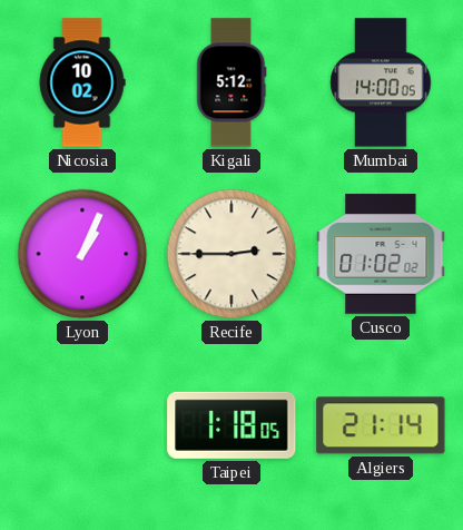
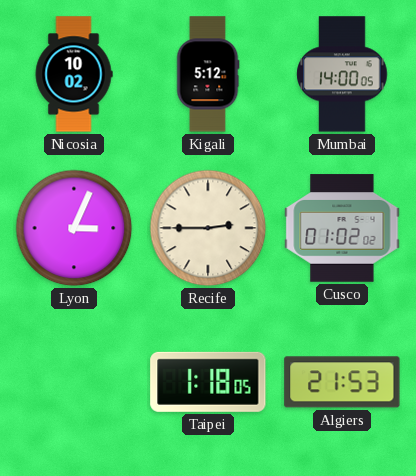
Lyon: 1:04 -> 3:04 (74, 228)
Algiers: 21:14 -> 21:53 (342, 382)
